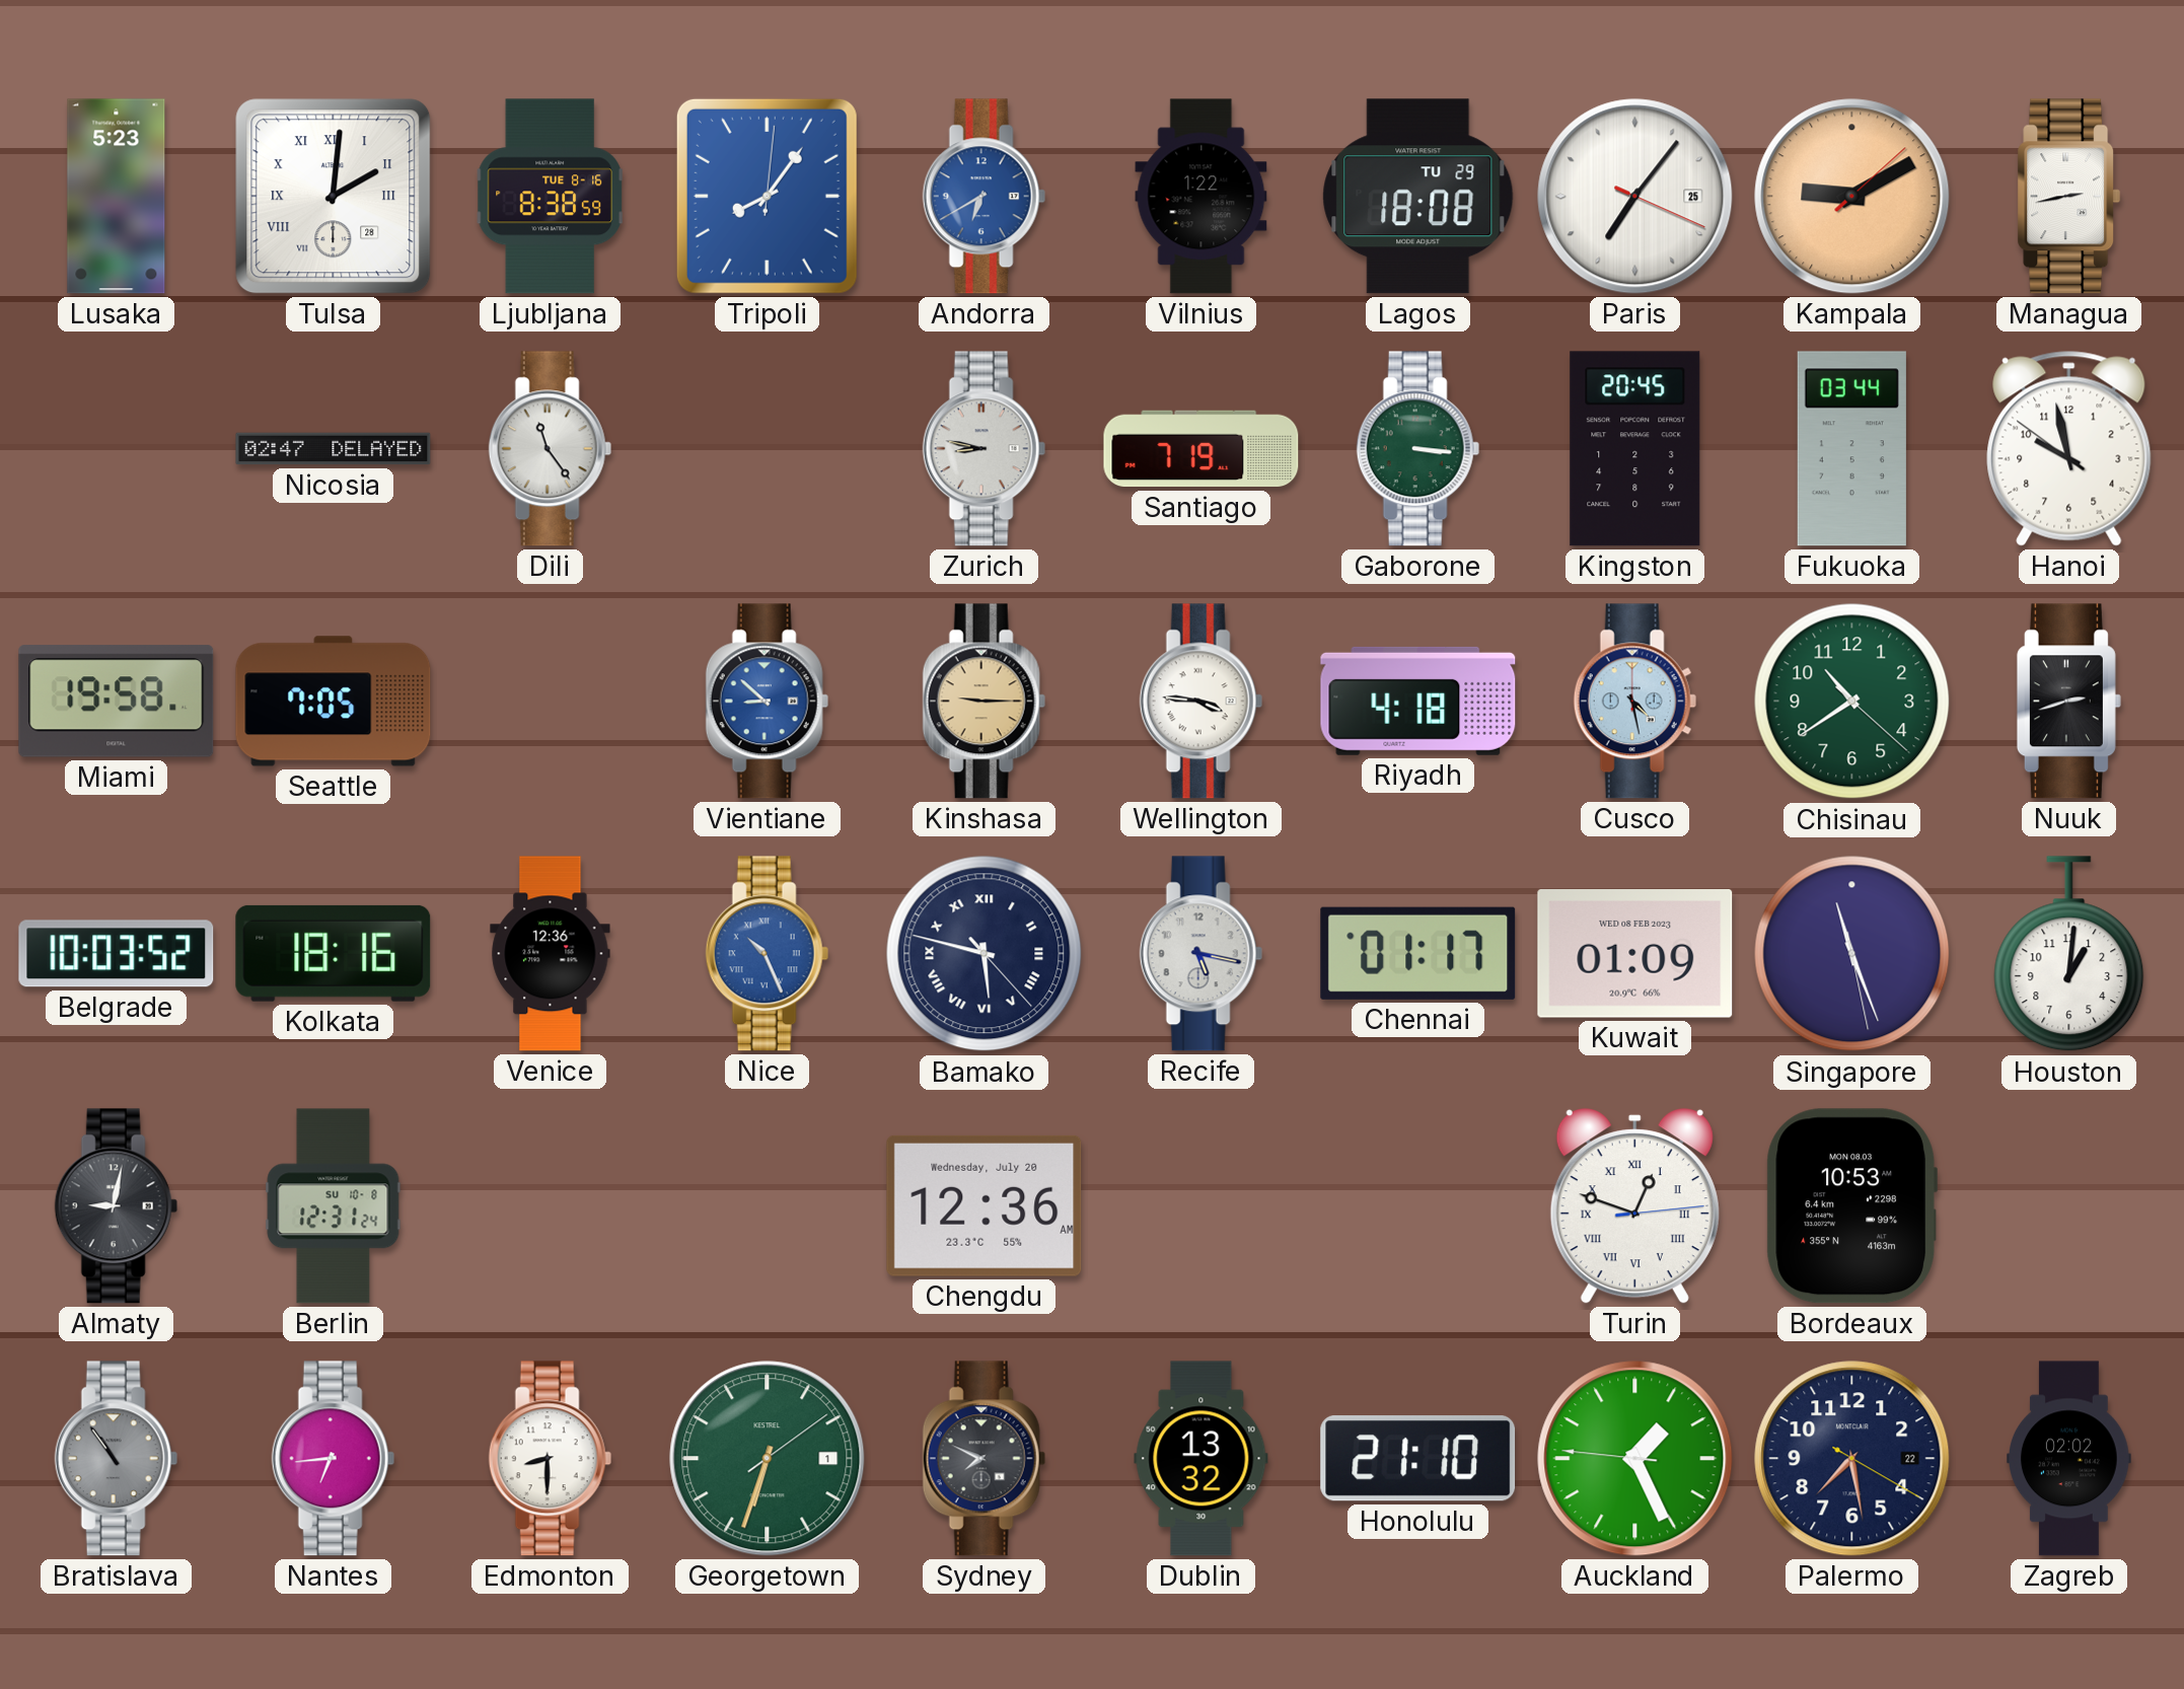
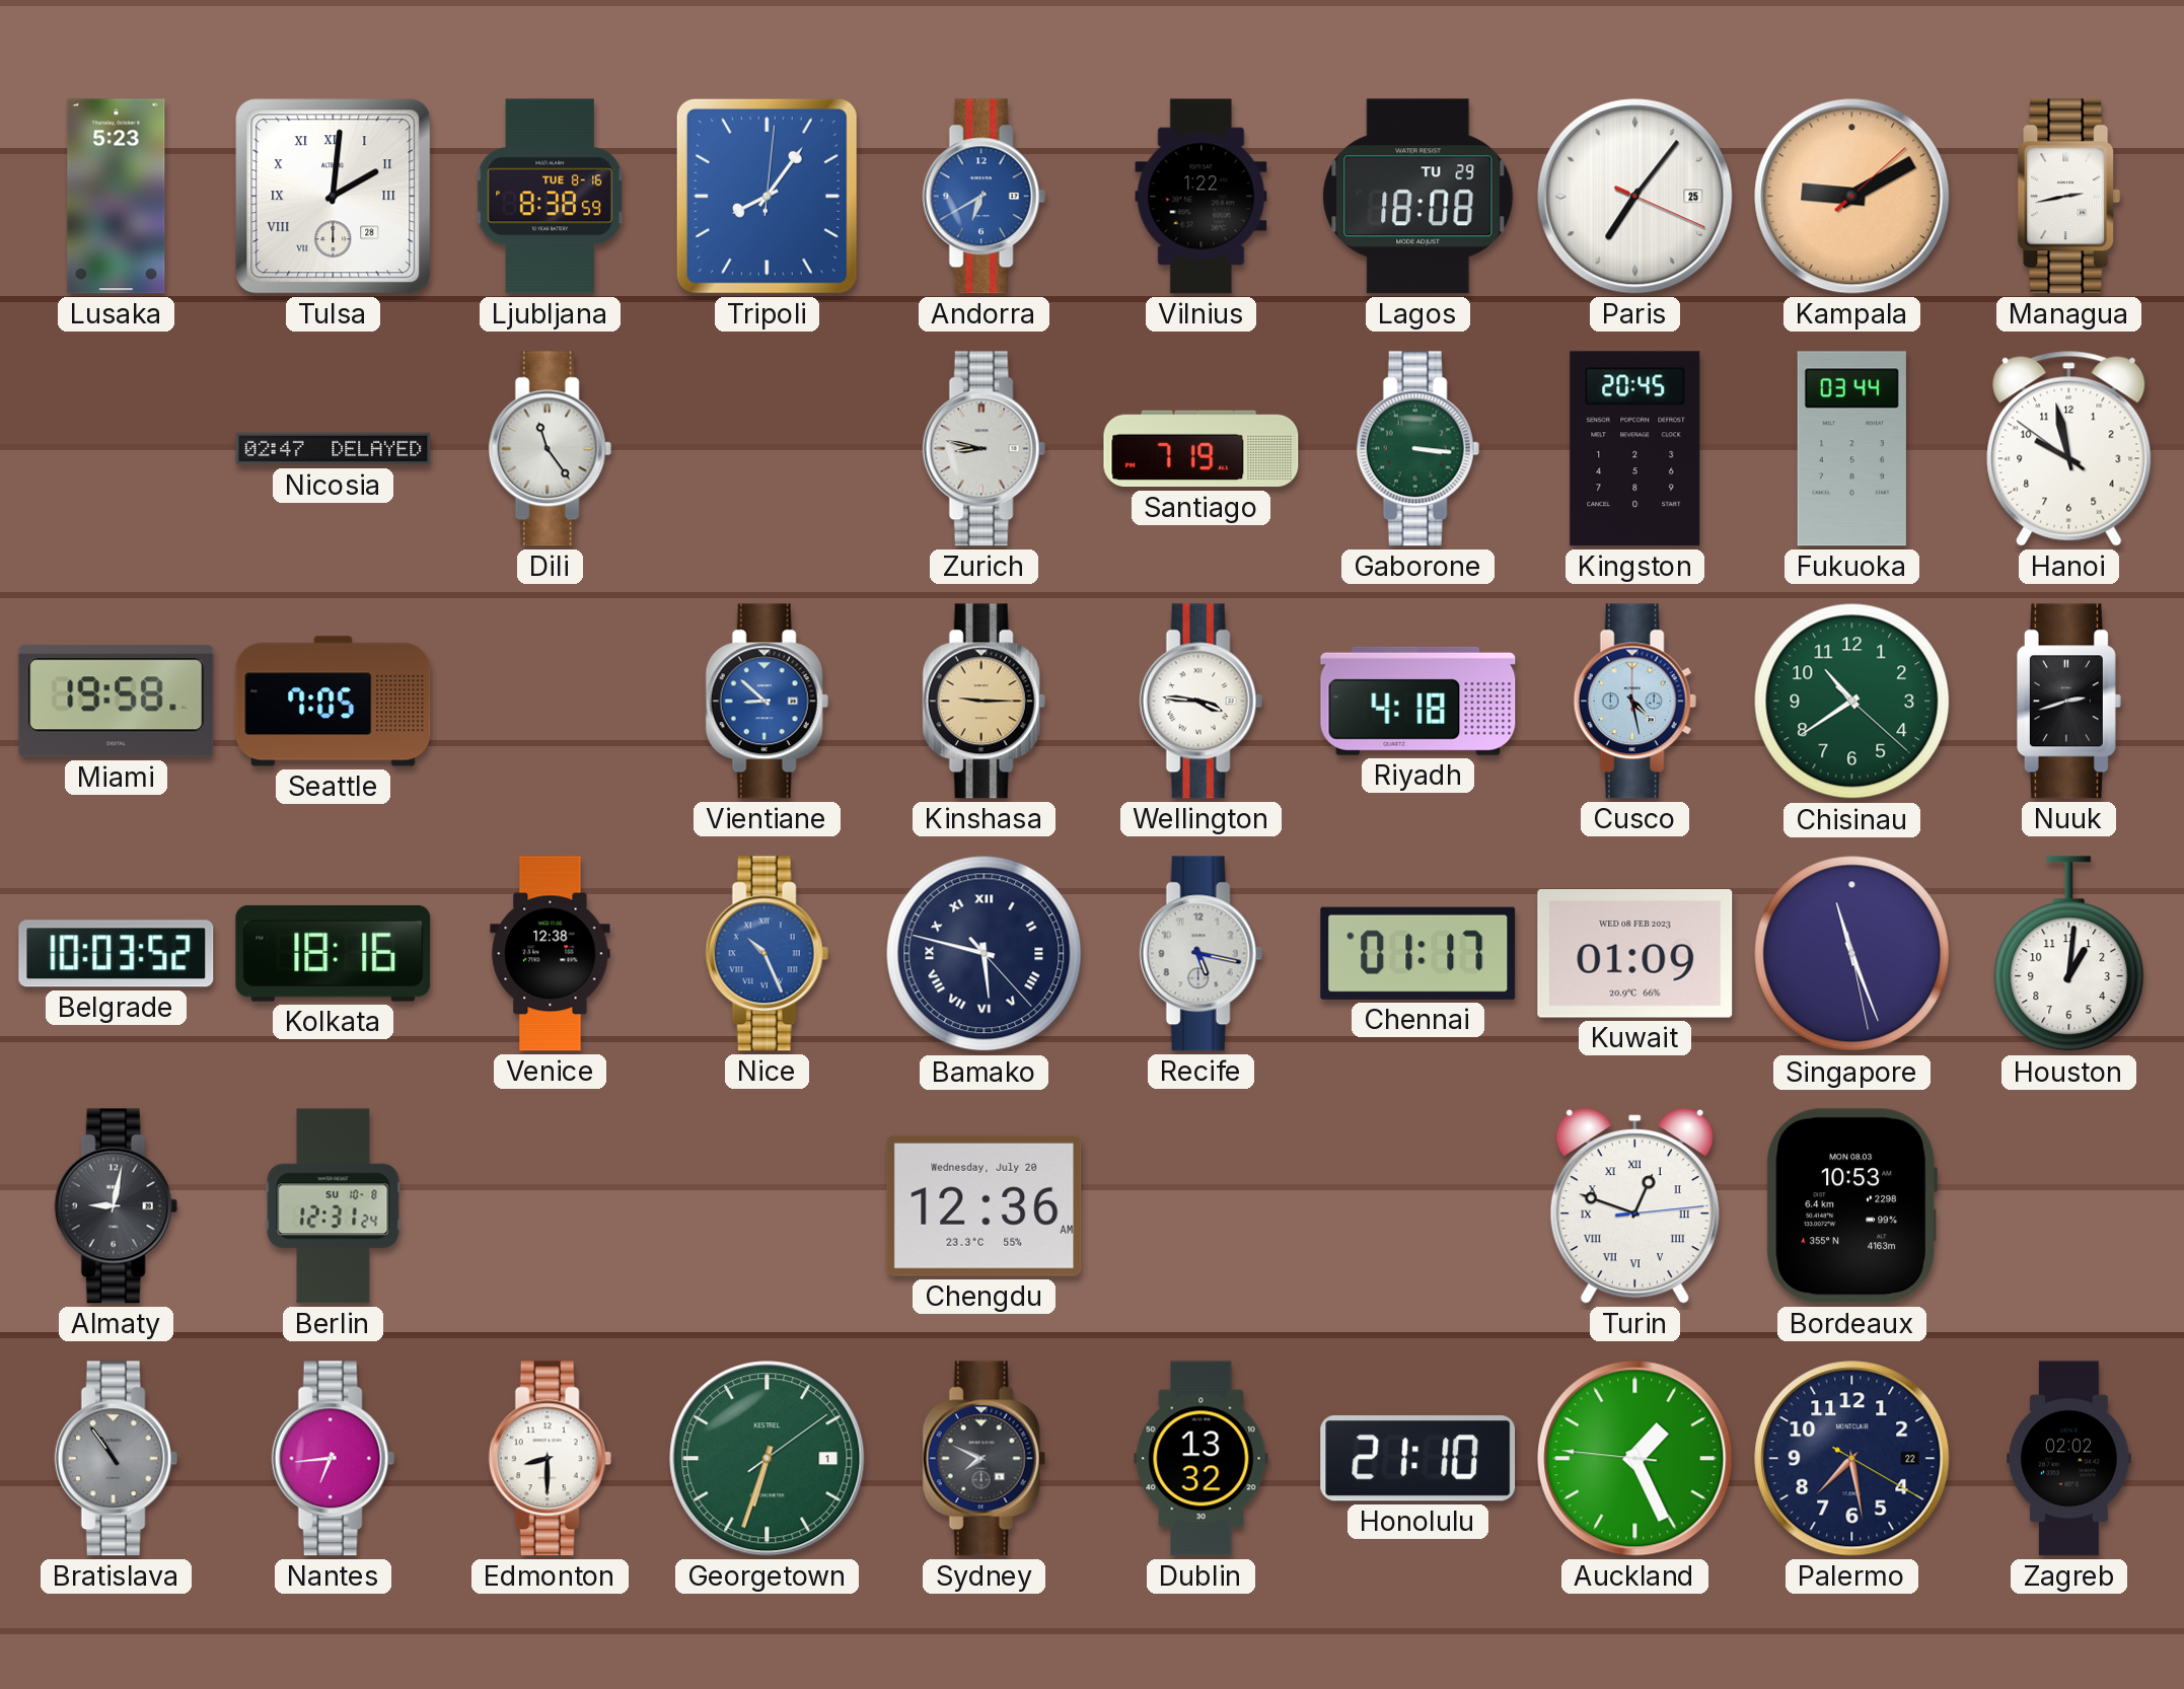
Venice: 12:36 -> 12:38 (551, 954)
